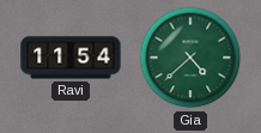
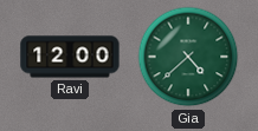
Ravi: 11:54 -> 12:00 (70, 57)
